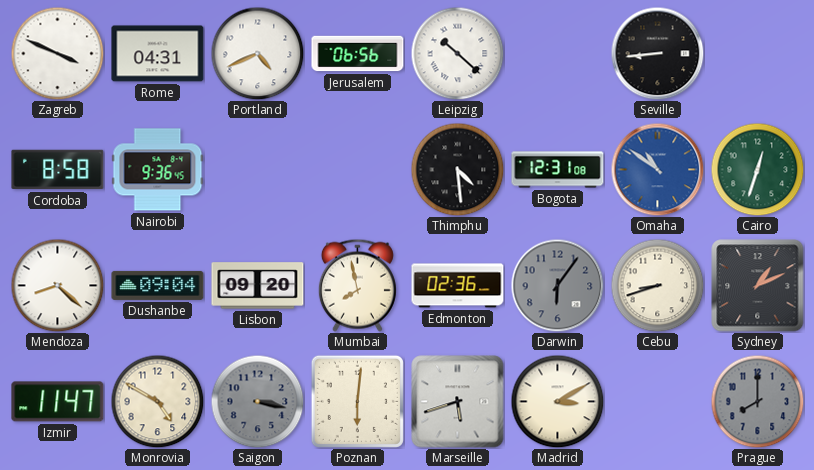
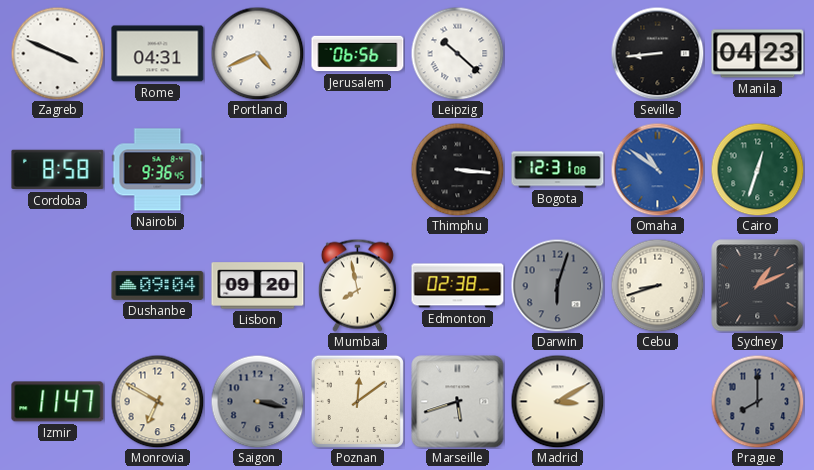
Manila: none -> 04:23 (758, 54)
Thimphu: 4:29 -> 3:16 (457, 169)
Mendoza: 8:22 -> none (57, 285)
Edmonton: 02:36 -> 02:38 (458, 286)
Darwin: 6:06 -> 6:03 (557, 285)
Monrovia: 4:50 -> 6:50 (157, 401)
Poznan: 6:01 -> 12:09 (357, 401)
